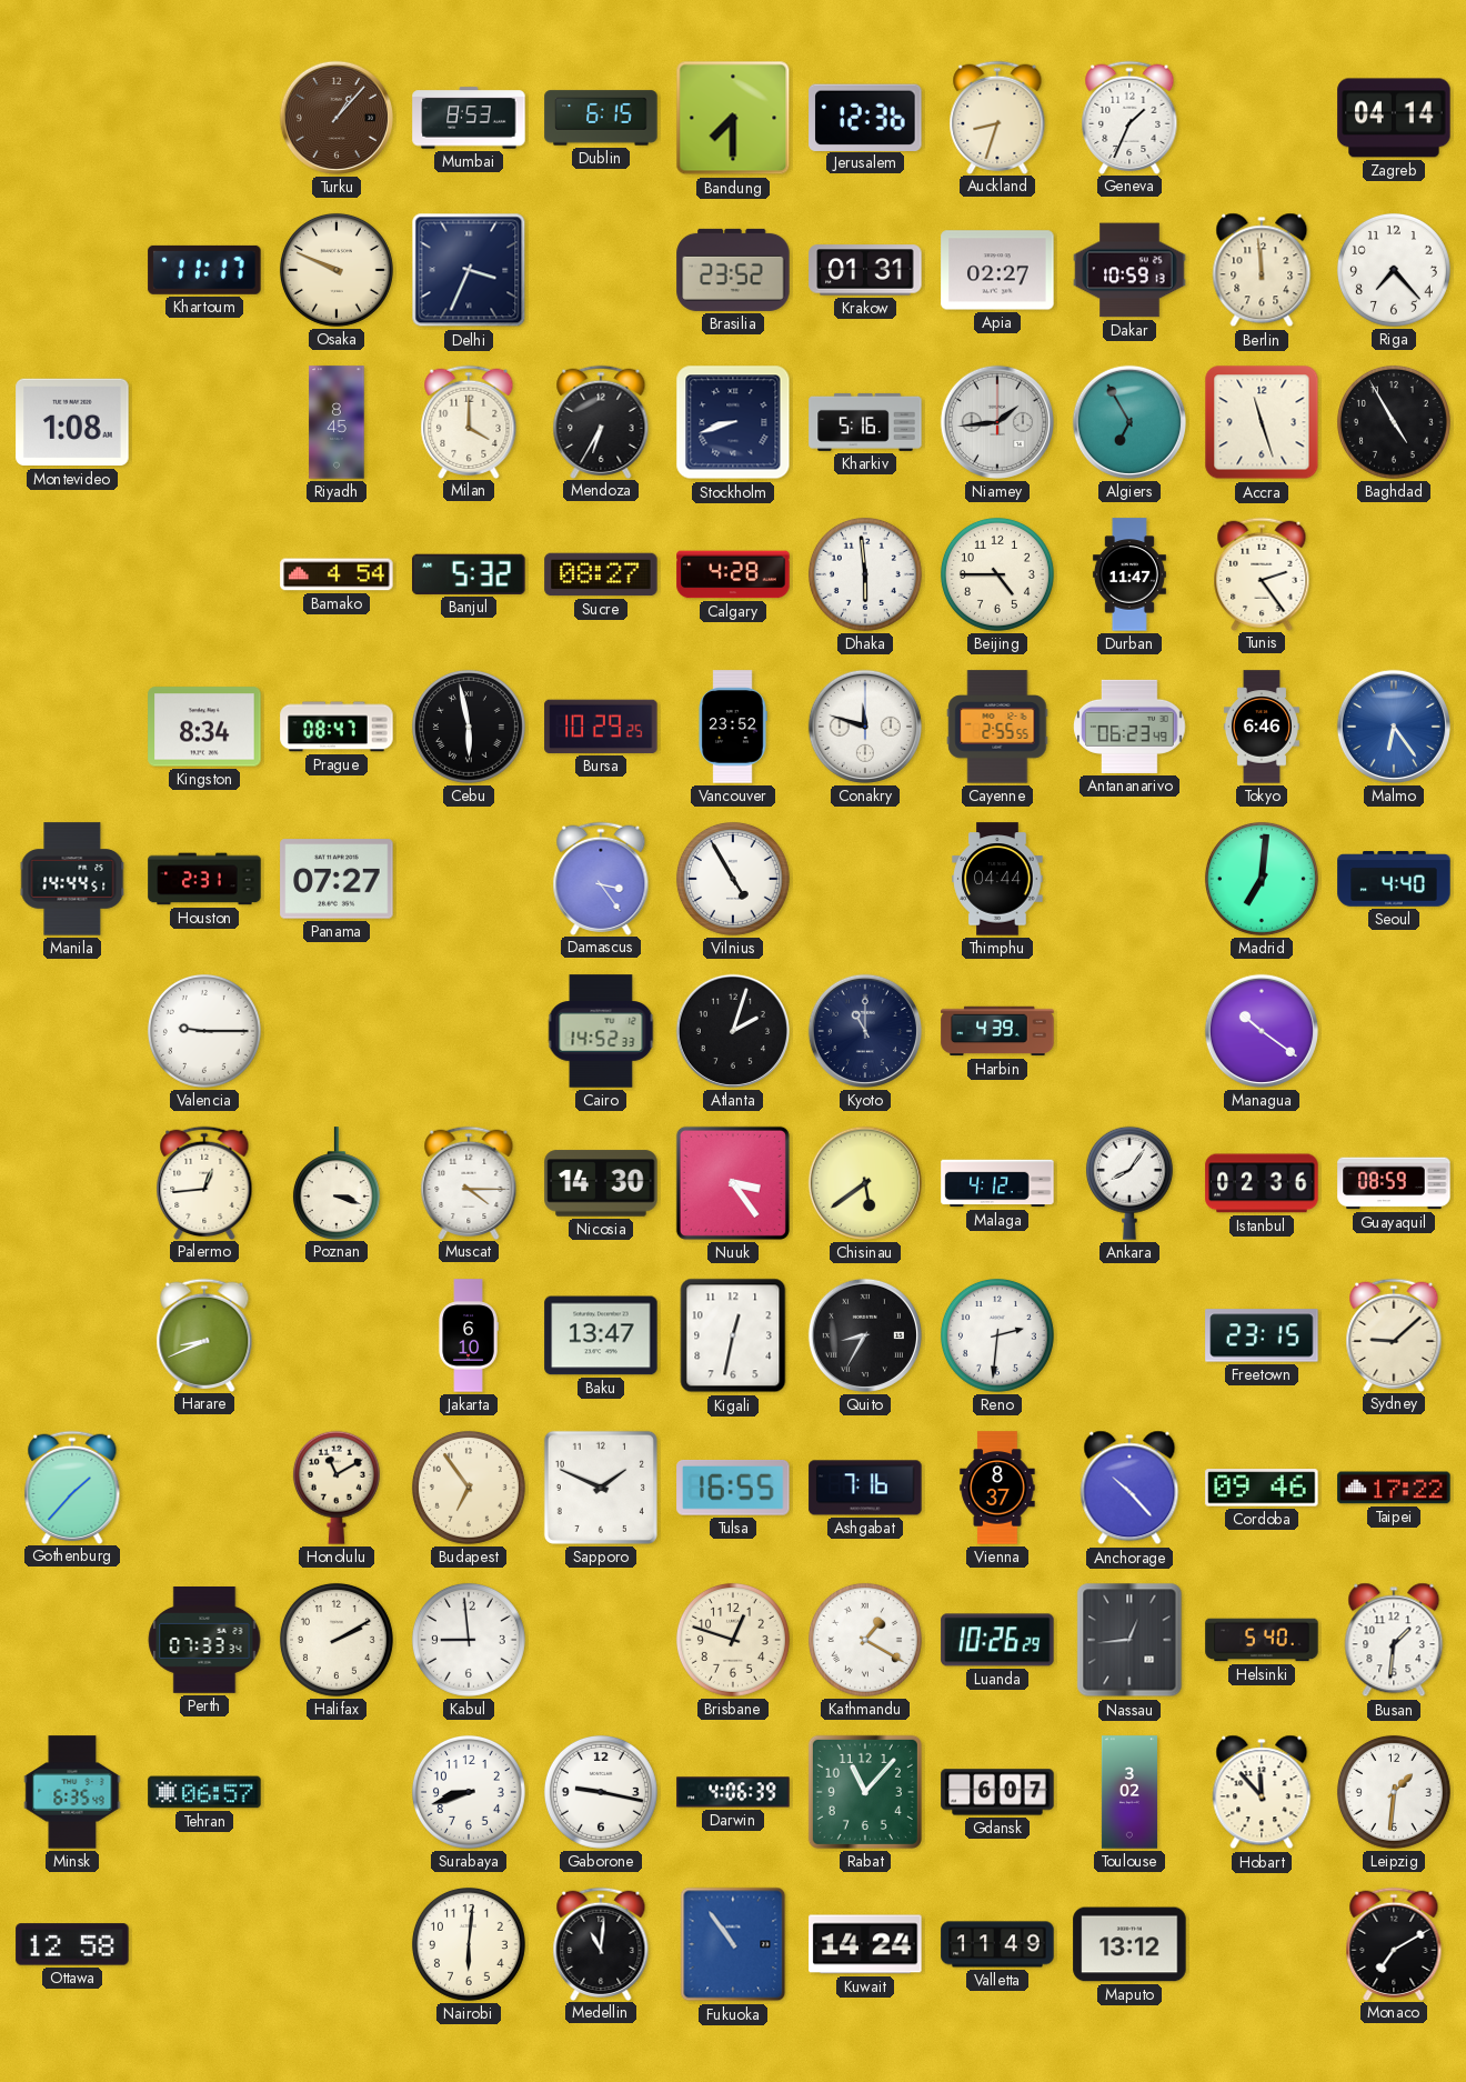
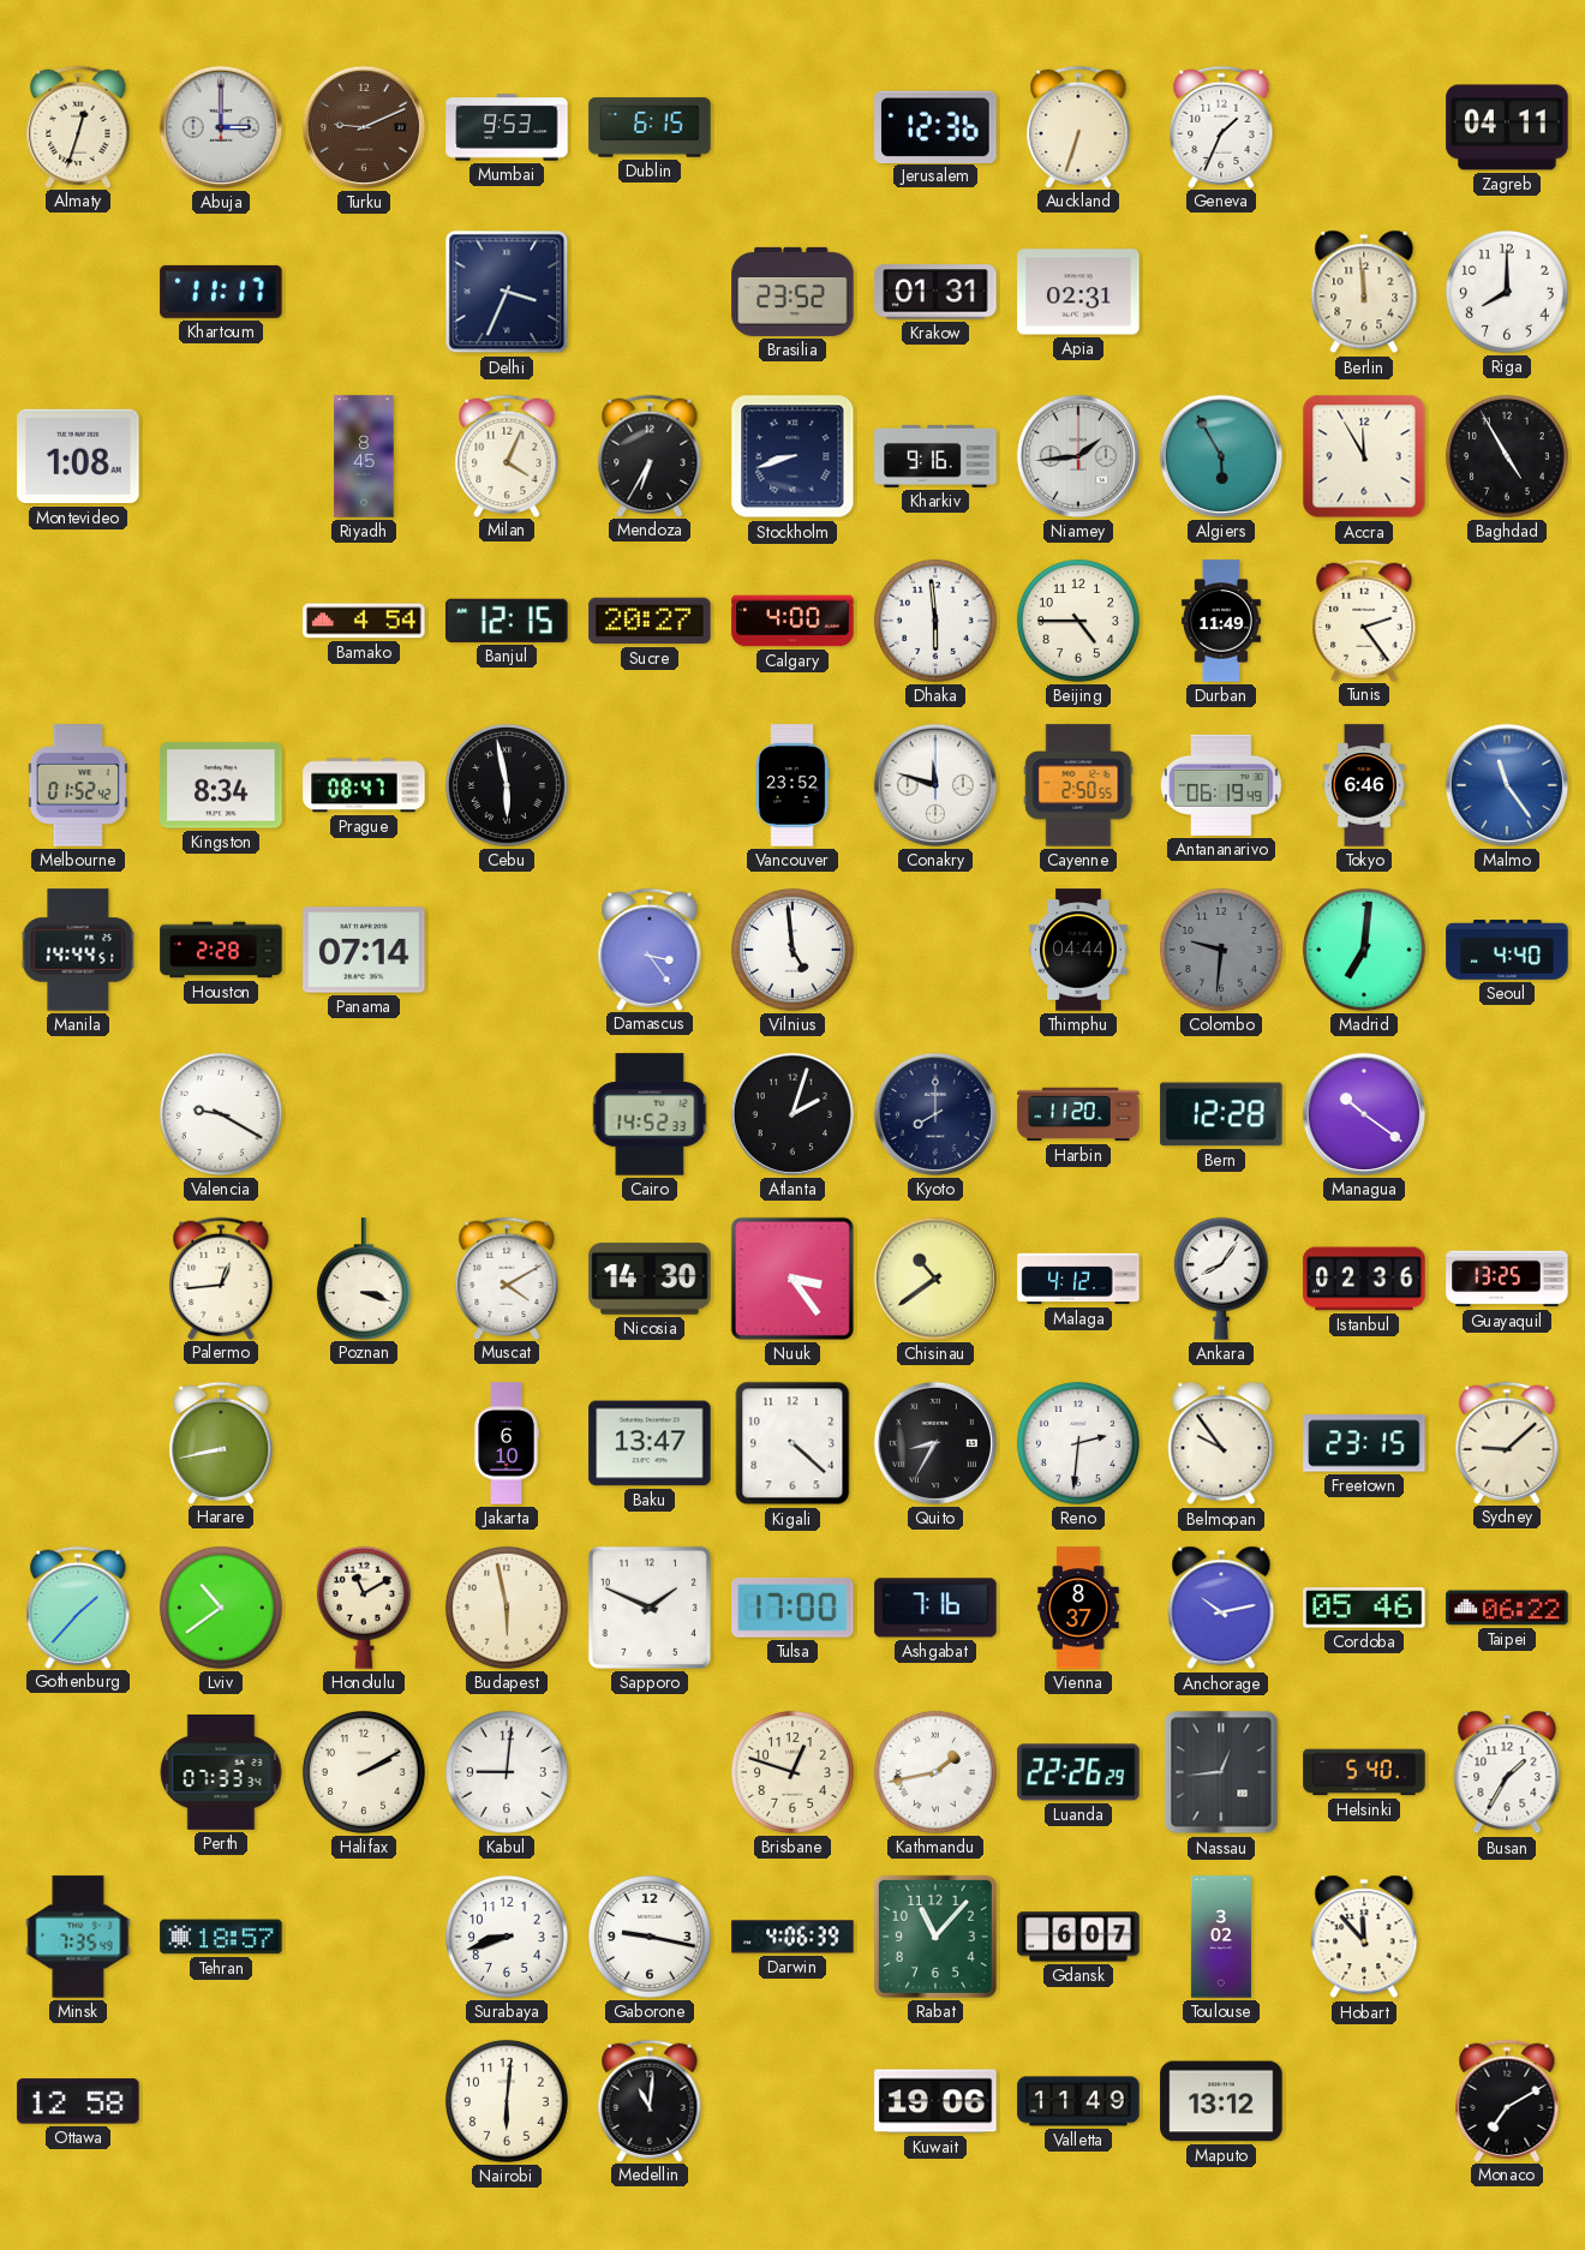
Almaty: none -> 12:33 (78, 126)
Abuja: none -> 3:00 (221, 127)
Turku: 1:07 -> 9:11 (364, 127)
Mumbai: 8:53 -> 9:53 (507, 127)
Bandung: 7:30 -> none (733, 118)
Auckland: 8:33 -> 6:33 (1078, 126)
Zagreb: 04:14 -> 04:11 (1507, 127)
Osaka: 9:49 -> none (337, 270)
Apia: 02:27 -> 02:31 (1078, 292)
Dakar: 10:59 -> none (1129, 270)
Riga: 7:23 -> 8:00 (1507, 292)
Milan: 4:00 -> 4:04 (507, 455)
Kharkiv: 5:16 -> 9:16 (935, 456)
Algiers: 6:55 -> 5:55 (1221, 456)
Accra: 11:27 -> 11:55 (1364, 456)
Banjul: 5:32 -> 12:15 (507, 621)
Sucre: 08:27 -> 20:27 (650, 621)
Calgary: 4:28 -> 4:00 (792, 621)
Durban: 11:47 -> 11:49 (1221, 621)
Melbourne: none -> 01:52 (78, 785)
Bursa: 10:29 -> none (601, 727)
Cayenne: 2:55 -> 2:50 (1078, 785)
Antananarivo: 06:23 -> 06:19 (1221, 785)
Malmo: 6:24 -> 11:24 (1507, 785)
Houston: 2:31 -> 2:28 (221, 950)
Panama: 07:27 -> 07:14 (364, 950)
Vilnius: 4:55 -> 4:59 (792, 950)
Colombo: none -> 9:31 (1221, 950)
Valencia: 9:15 -> 9:20 (221, 1114)
Kyoto: 11:00 -> 8:00 (935, 1114)
Harbin: 4:39 -> 11:20 (1078, 1114)
Bern: none -> 12:28 (1221, 1114)
Muscat: 4:15 -> 4:10 (507, 1277)
Chisinau: 5:39 -> 10:39 (935, 1279)
Guayaquil: 08:59 -> 13:25 (1507, 1279)
Harare: 8:41 -> 8:43 (221, 1442)
Kigali: 12:32 -> 4:22 (792, 1443)
Belmopan: none -> 9:54 (1221, 1443)
Lviv: none -> 10:39 (221, 1608)
Budapest: 6:54 -> 5:58 (507, 1608)
Tulsa: 16:55 -> 17:00 (792, 1608)
Anchorage: 10:23 -> 10:13 (1221, 1608)
Cordoba: 09:46 -> 05:46 (1364, 1608)
Taipei: 17:22 -> 06:22 (1507, 1608)
Kabul: 8:59 -> 9:01 (507, 1772)
Kathmandu: 1:20 -> 1:43 (935, 1772)
Luanda: 10:26 -> 22:26 (1078, 1772)
Busan: 1:31 -> 1:35 (1507, 1772)
Minsk: 6:35 -> 7:35 (78, 1937)
Tehran: 06:57 -> 18:57 (221, 1937)
Leipzig: 1:31 -> none (1394, 1792)
Fukuoka: 10:54 -> none (733, 1944)
Kuwait: 14:24 -> 19:06 (935, 2101)
